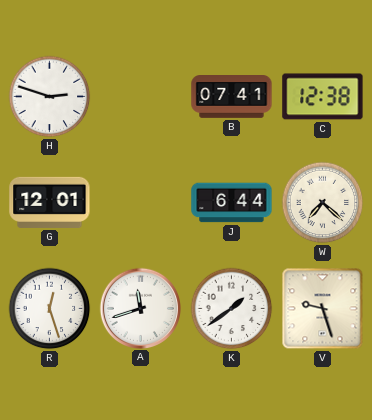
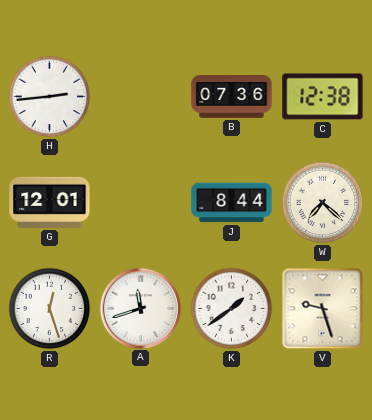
H: 2:48 -> 2:44 (50, 97)
B: 07:41 -> 07:36 (232, 97)
J: 6:44 -> 8:44 (232, 203)
